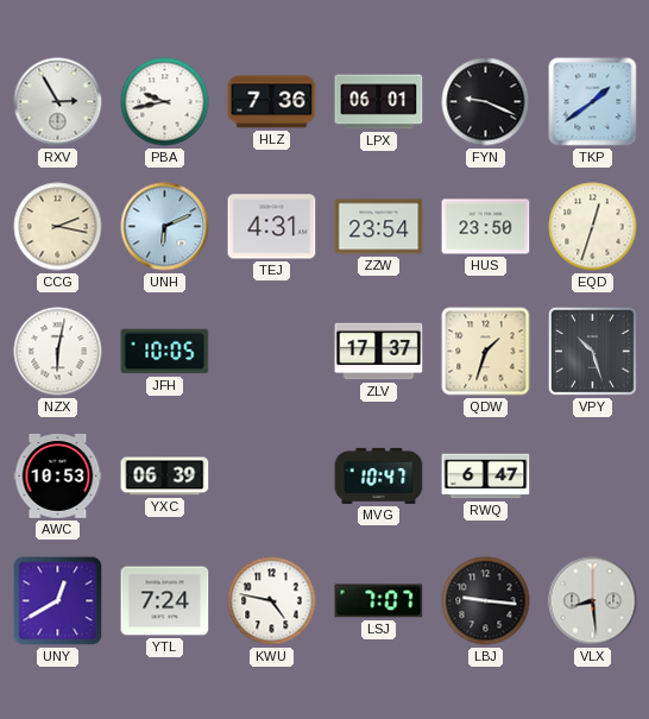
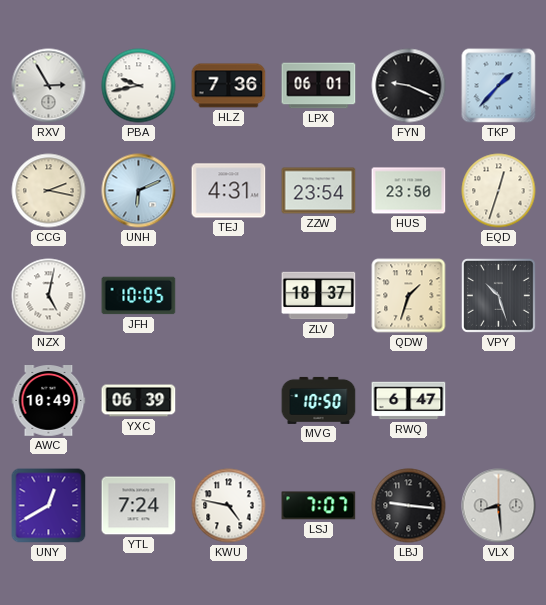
TKP: 1:39 -> 1:37 (499, 86)
NZX: 6:02 -> 5:02 (49, 296)
ZLV: 17:37 -> 18:37 (319, 296)
AWC: 10:53 -> 10:49 (49, 401)
MVG: 10:47 -> 10:50 (319, 400)
